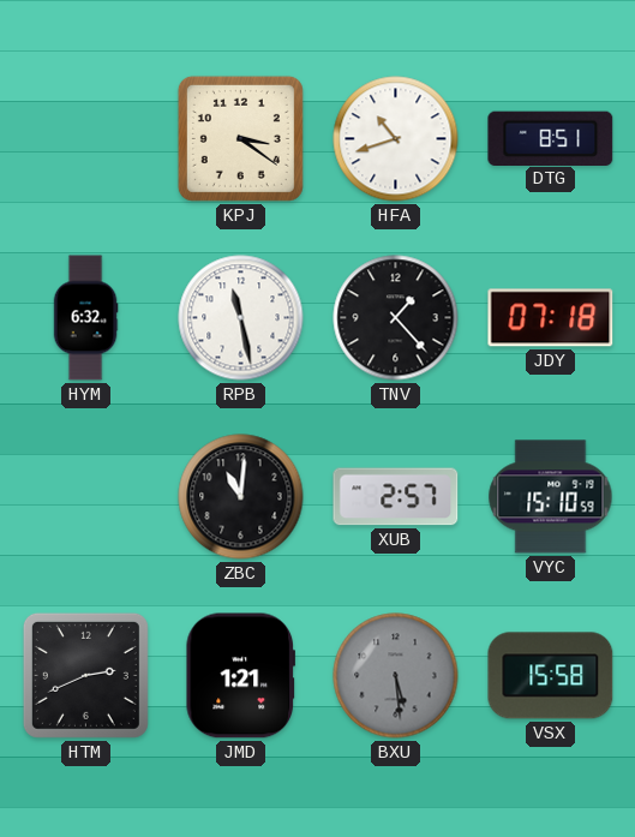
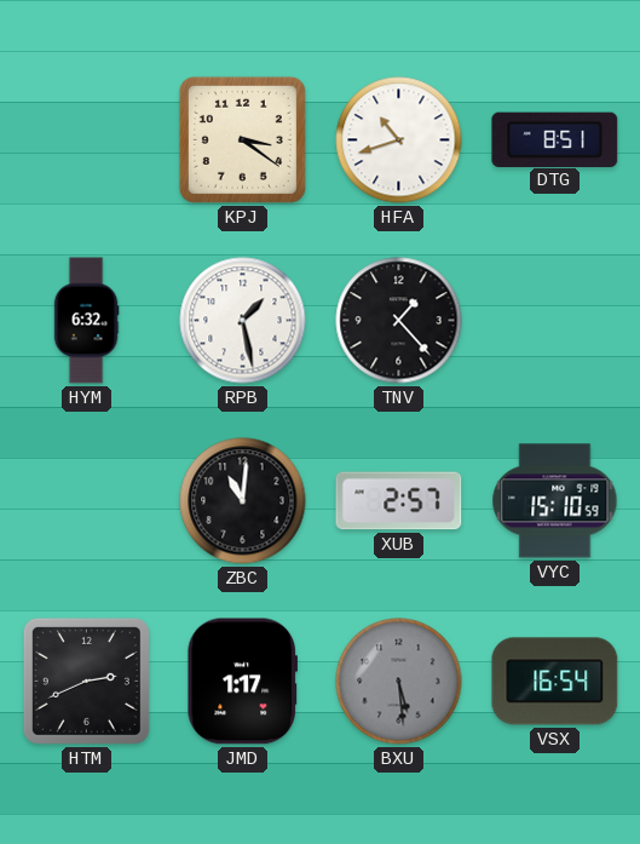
RPB: 11:28 -> 1:28 (243, 321)
JDY: 07:18 -> none (551, 318)
JMD: 1:21 -> 1:17 (242, 682)
VSX: 15:58 -> 16:54 (555, 682)
